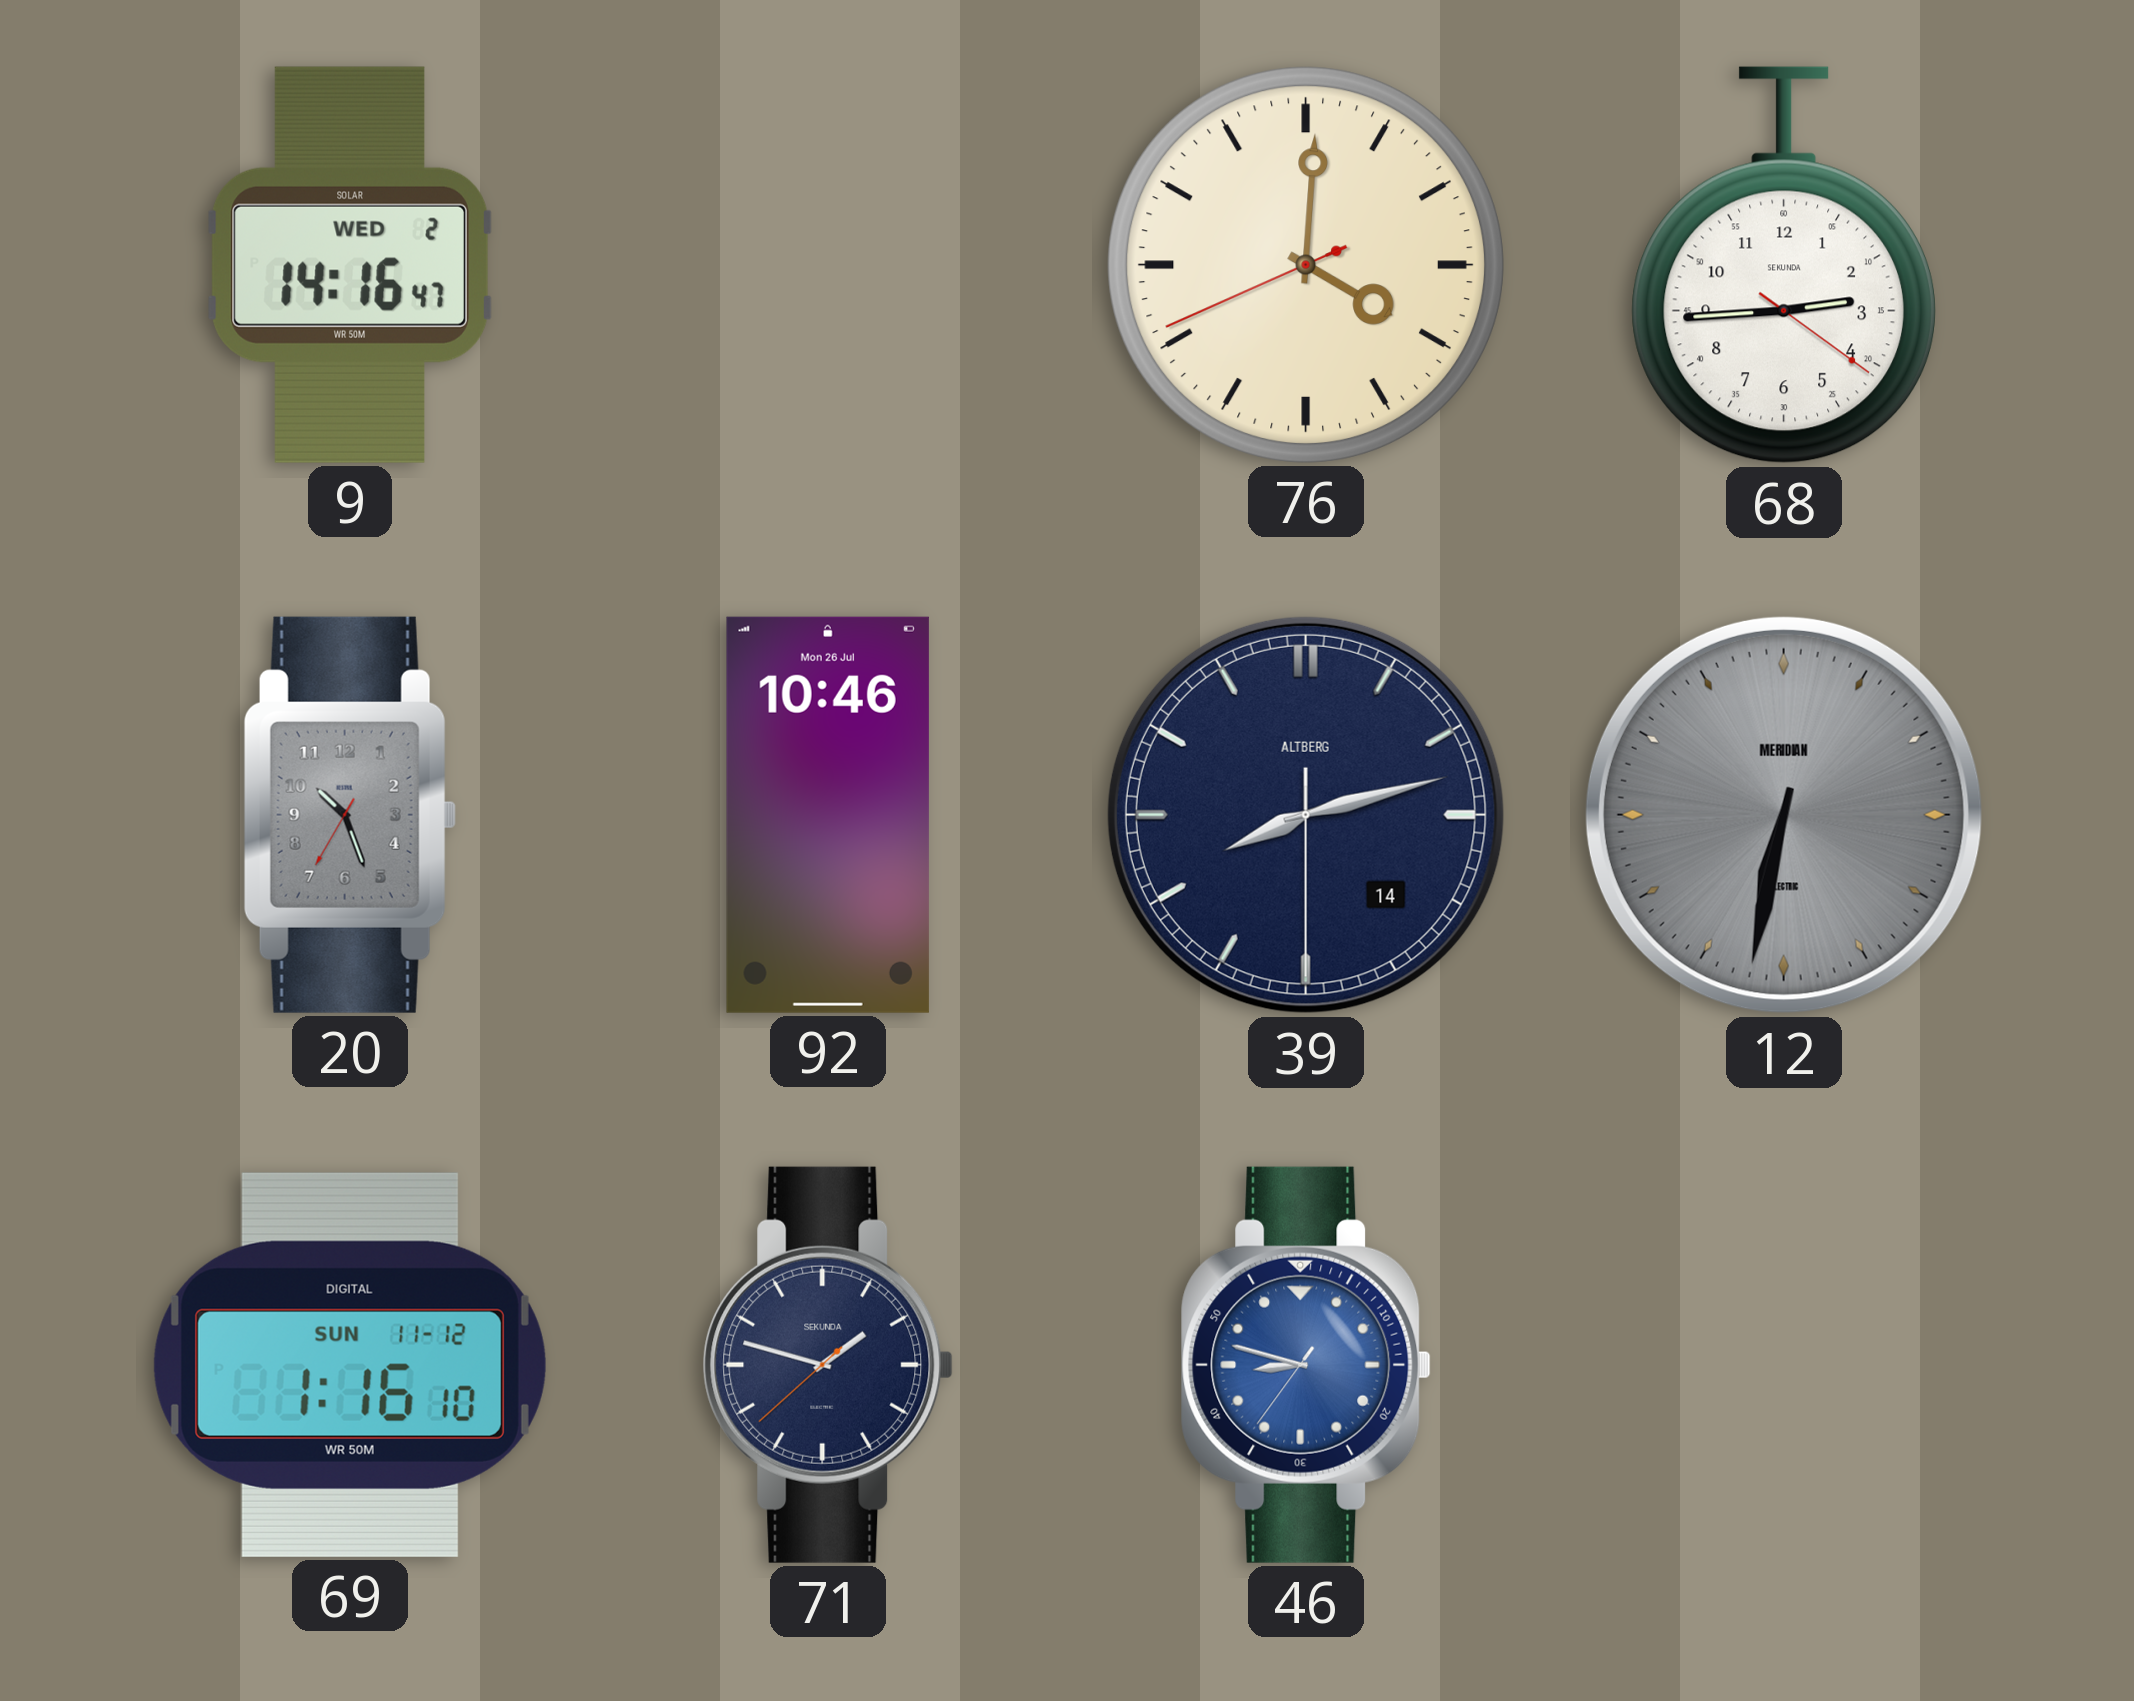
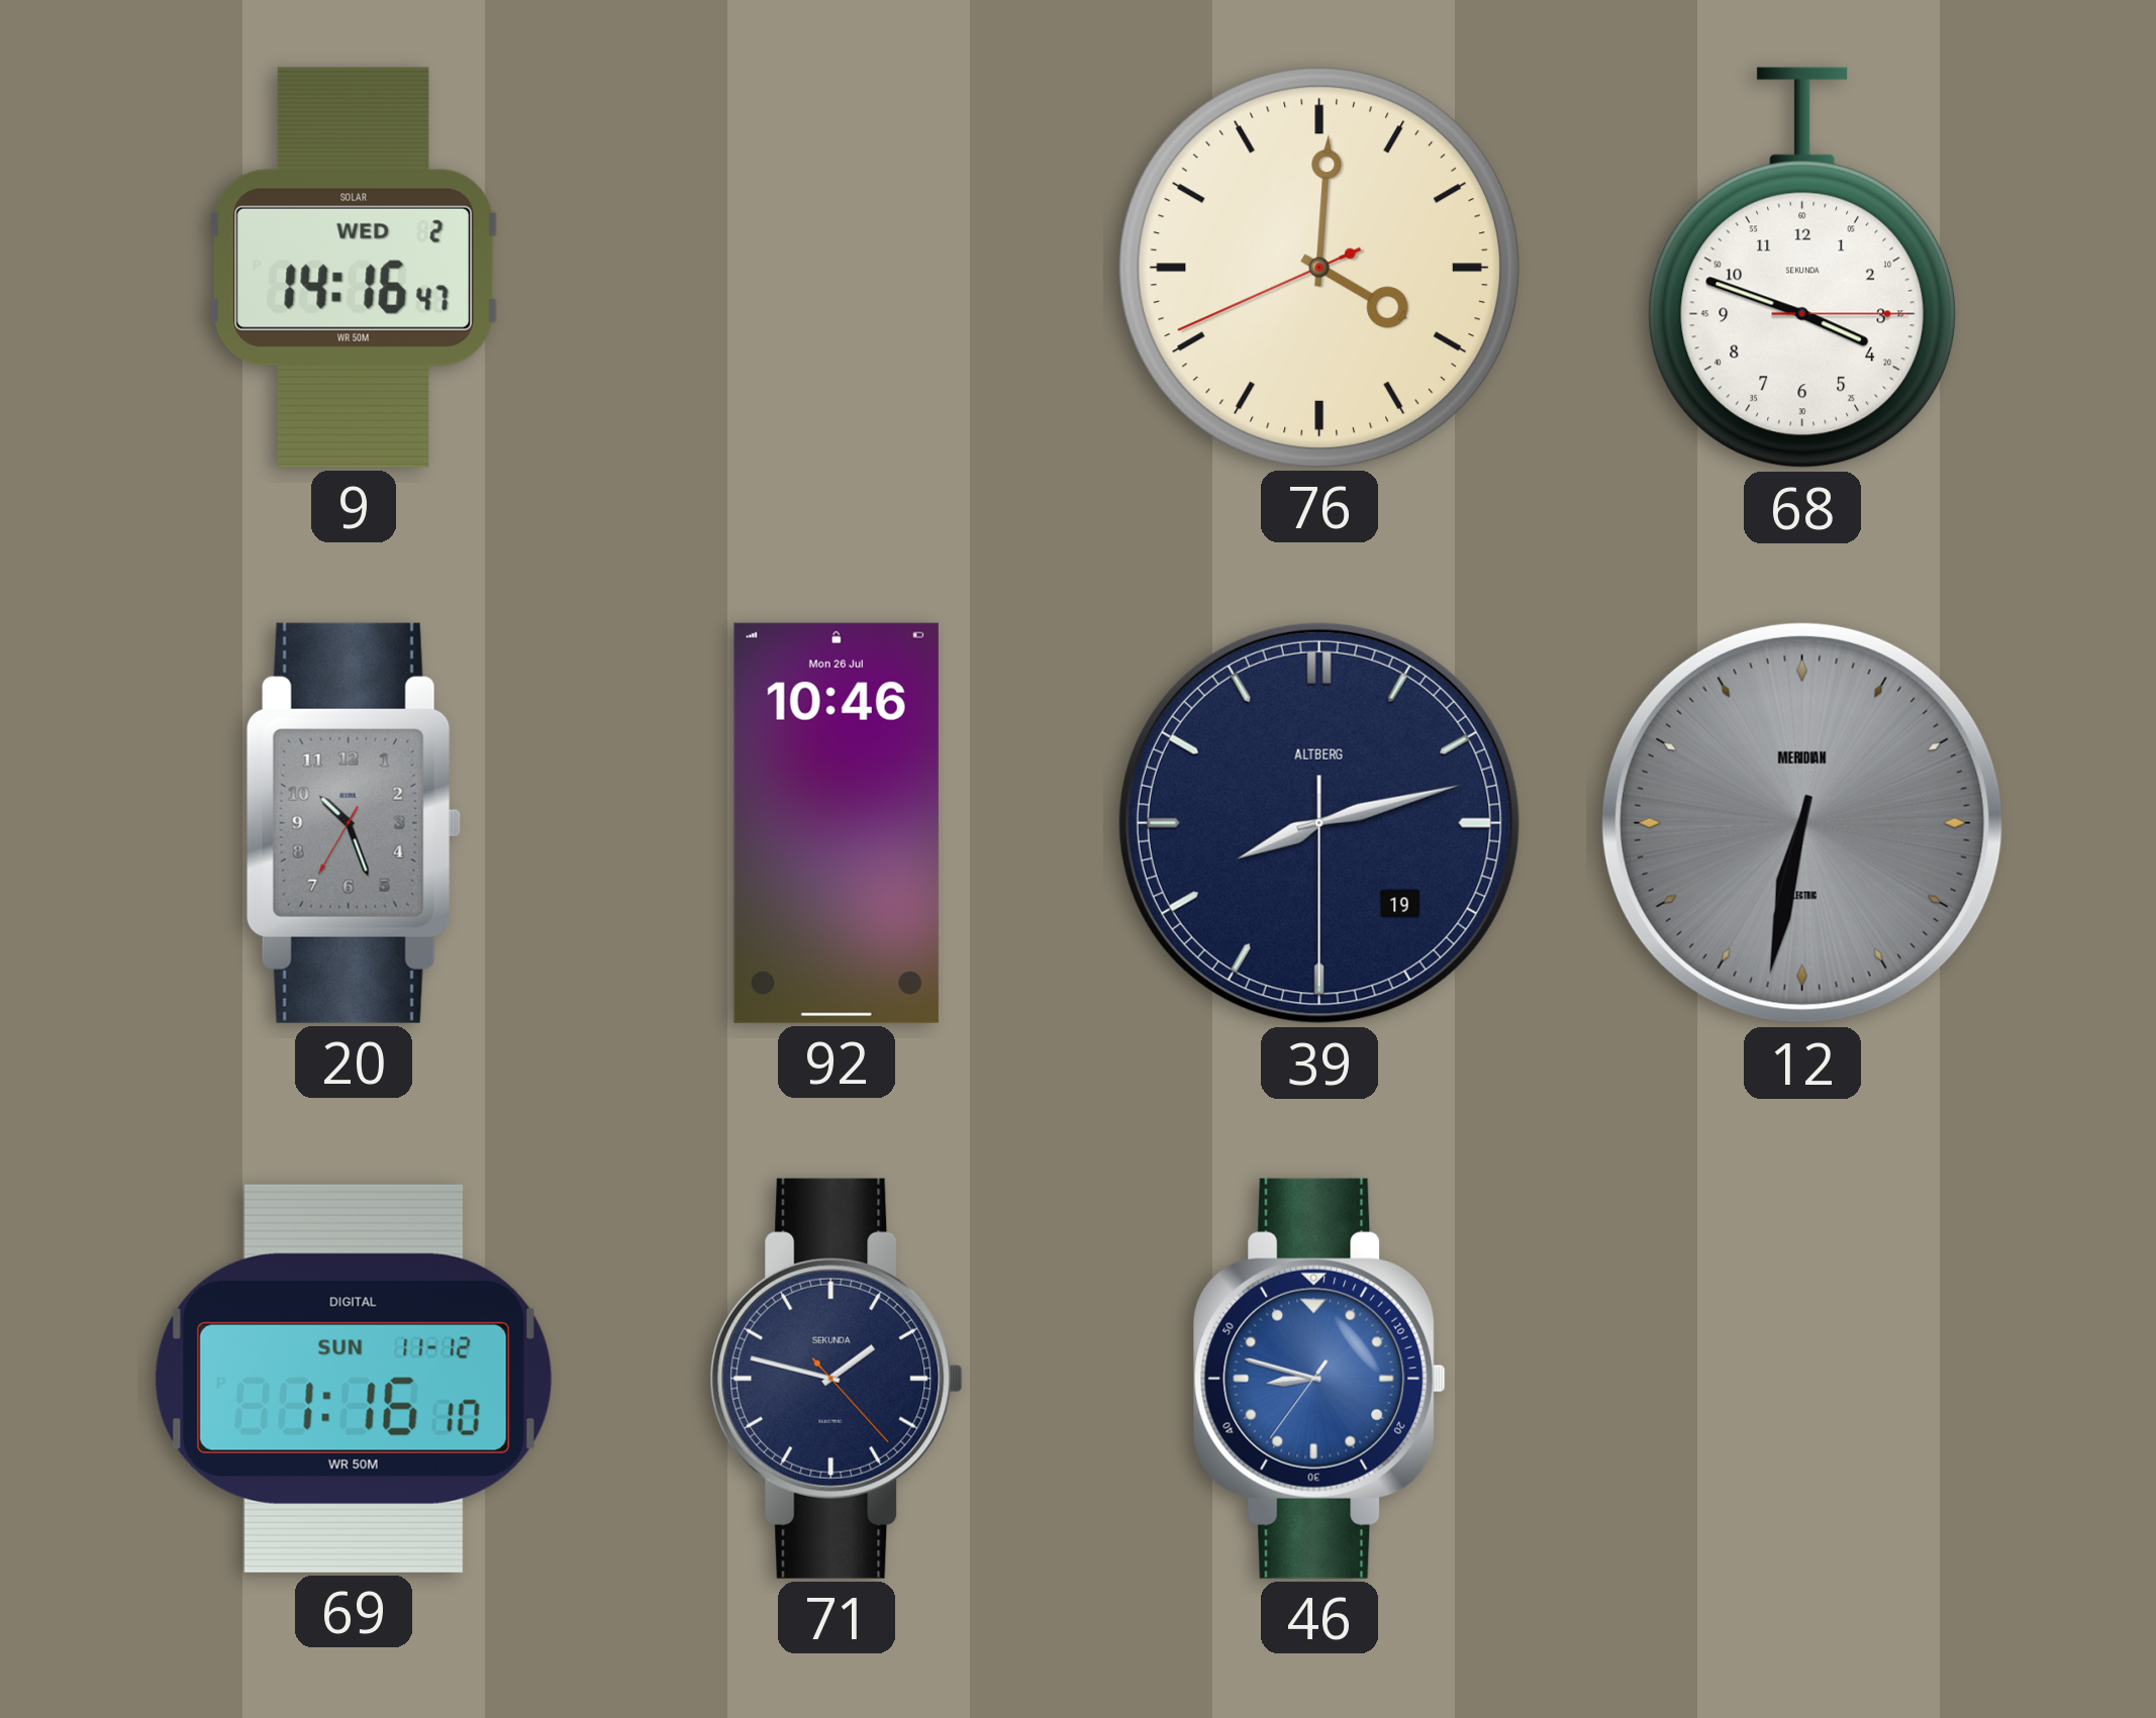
68: 2:44 -> 3:48 (1802, 268)
39 date: 14 -> 19 (1319, 823)
71: 1:47:38 -> 1:47:23 (837, 1379)
